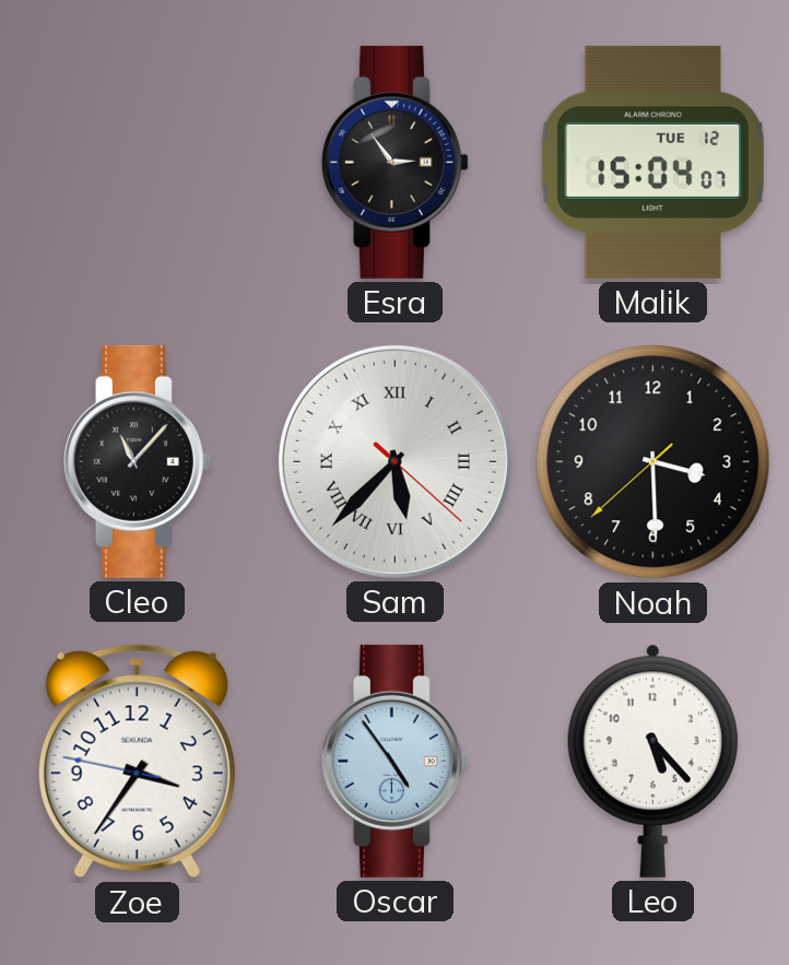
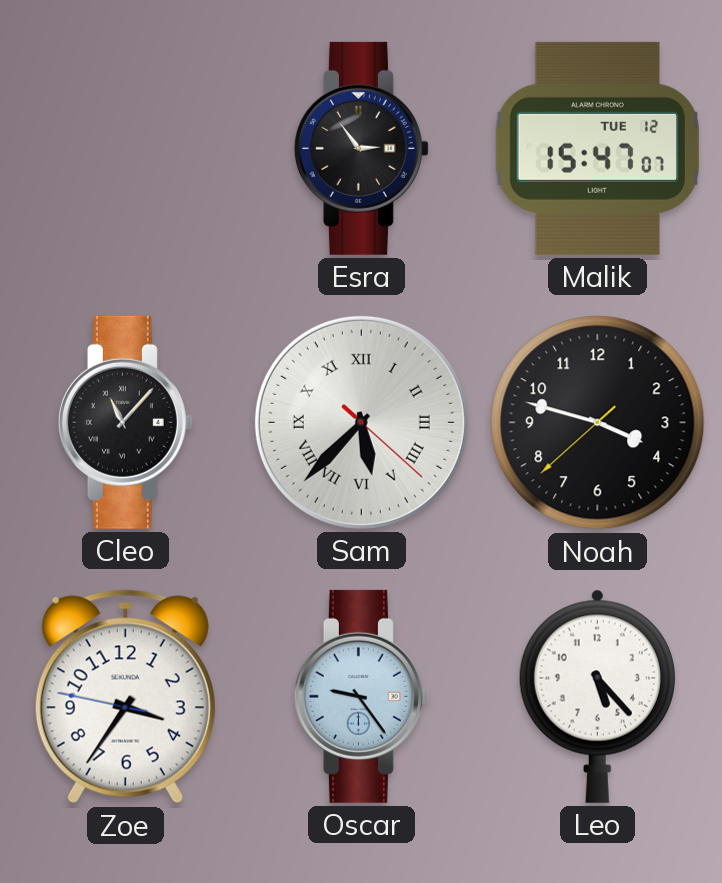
Malik: 15:04 -> 15:47 (597, 148)
Noah: 3:29 -> 3:47 (598, 423)
Oscar: 4:54 -> 9:24 (361, 696)
